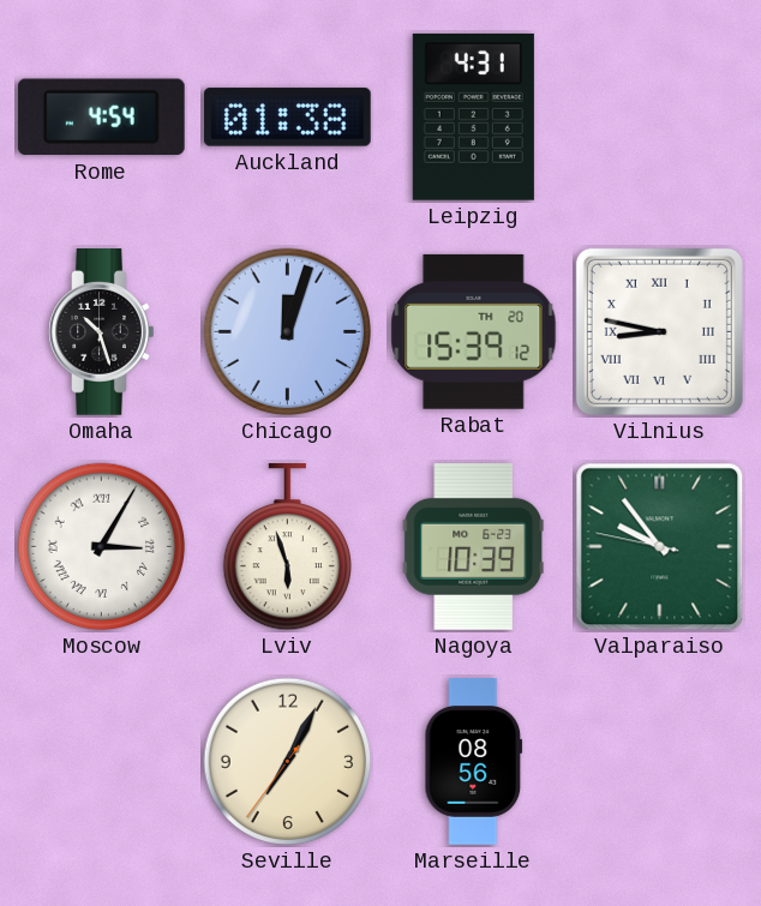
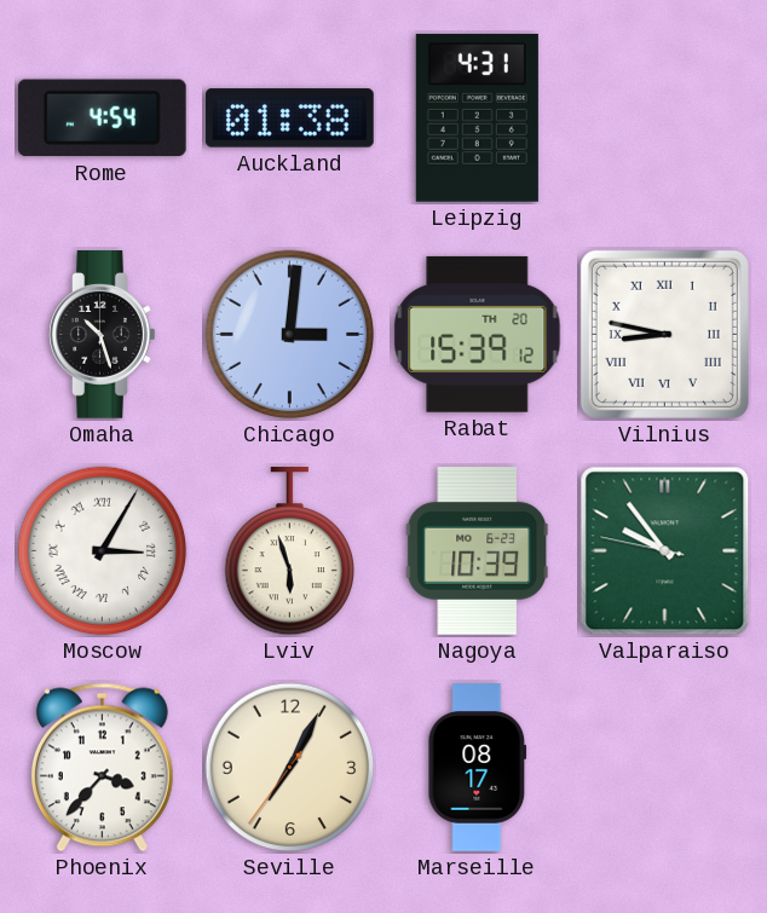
Chicago: 12:03 -> 3:01 (290, 335)
Phoenix: none -> 3:37 (102, 768)
Marseille: 08:56 -> 08:17 (478, 768)
